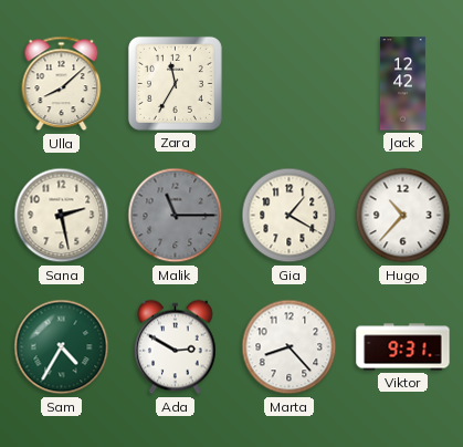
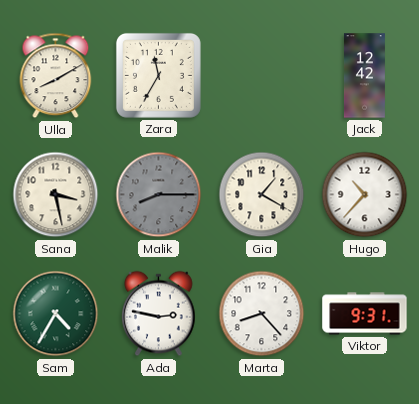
Ulla: 8:08 -> 8:10 (56, 76)
Sana: 2:28 -> 3:28 (56, 195)
Malik: 11:15 -> 8:15 (159, 195)
Ada: 2:50 -> 2:47 (159, 314)
